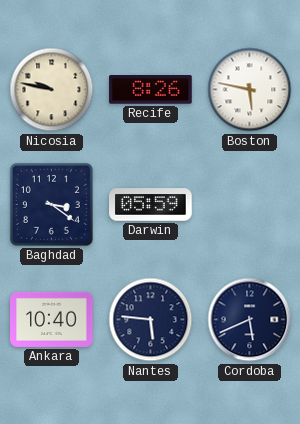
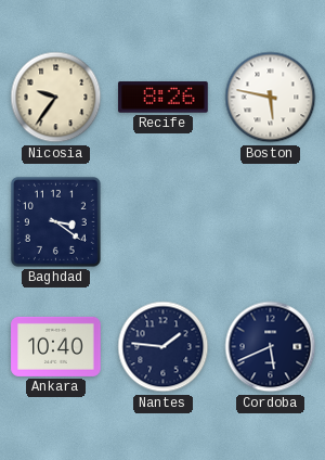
Nicosia: 9:47 -> 9:36 (56, 98)
Darwin: 05:59 -> none (151, 205)
Nantes: 5:46 -> 1:46 (164, 347)
